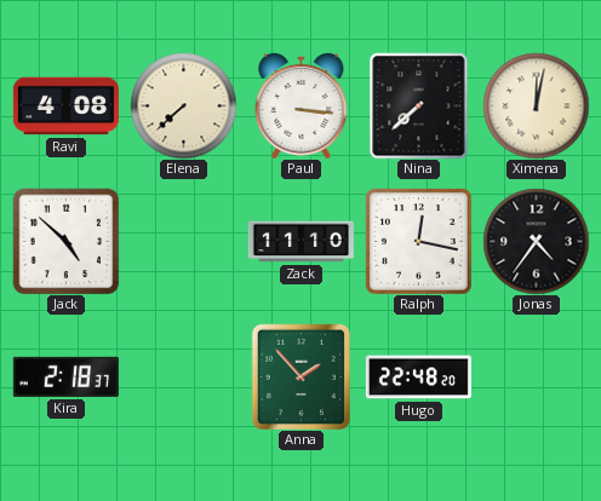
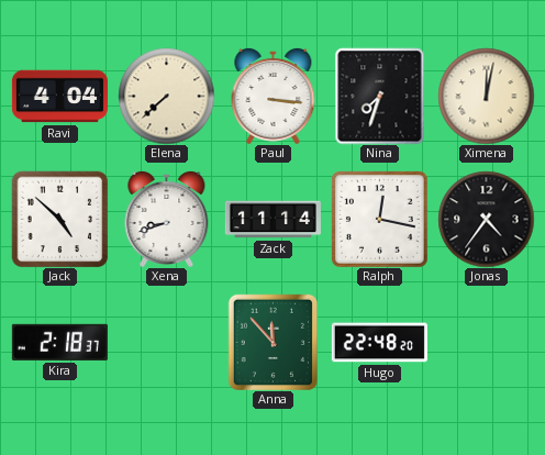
Ravi: 4:08 -> 4:04 (59, 97)
Nina: 7:38 -> 7:33 (380, 96)
Xena: none -> 8:42 (167, 219)
Zack: 11:10 -> 11:14 (272, 220)
Anna: 1:53 -> 11:53 (272, 342)
